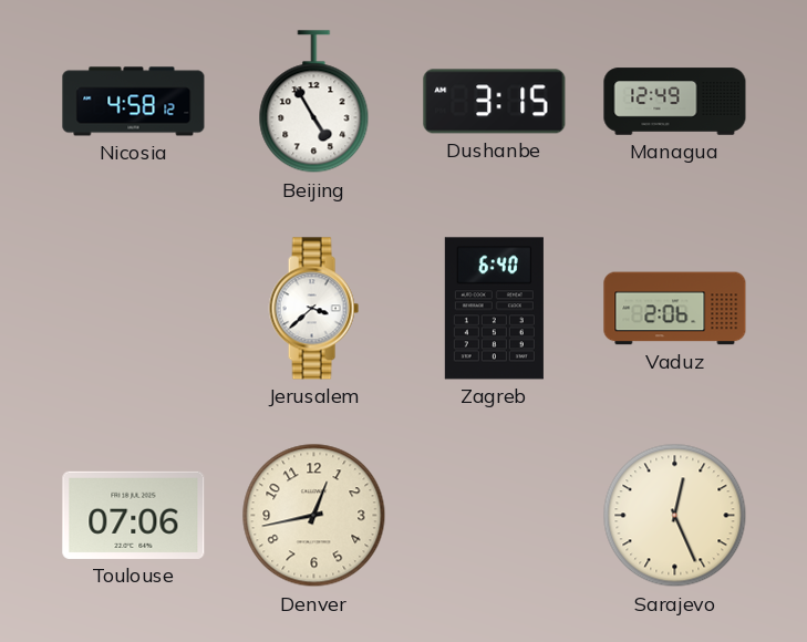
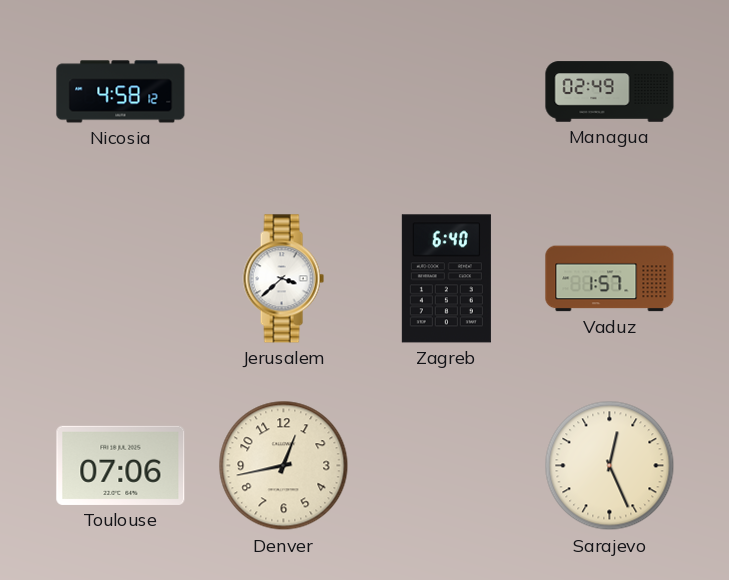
Beijing: 4:55 -> none (314, 102)
Dushanbe: 3:15 -> none (495, 102)
Managua: 12:49 -> 02:49 (610, 92)
Vaduz: 2:06 -> 1:57 (610, 279)
